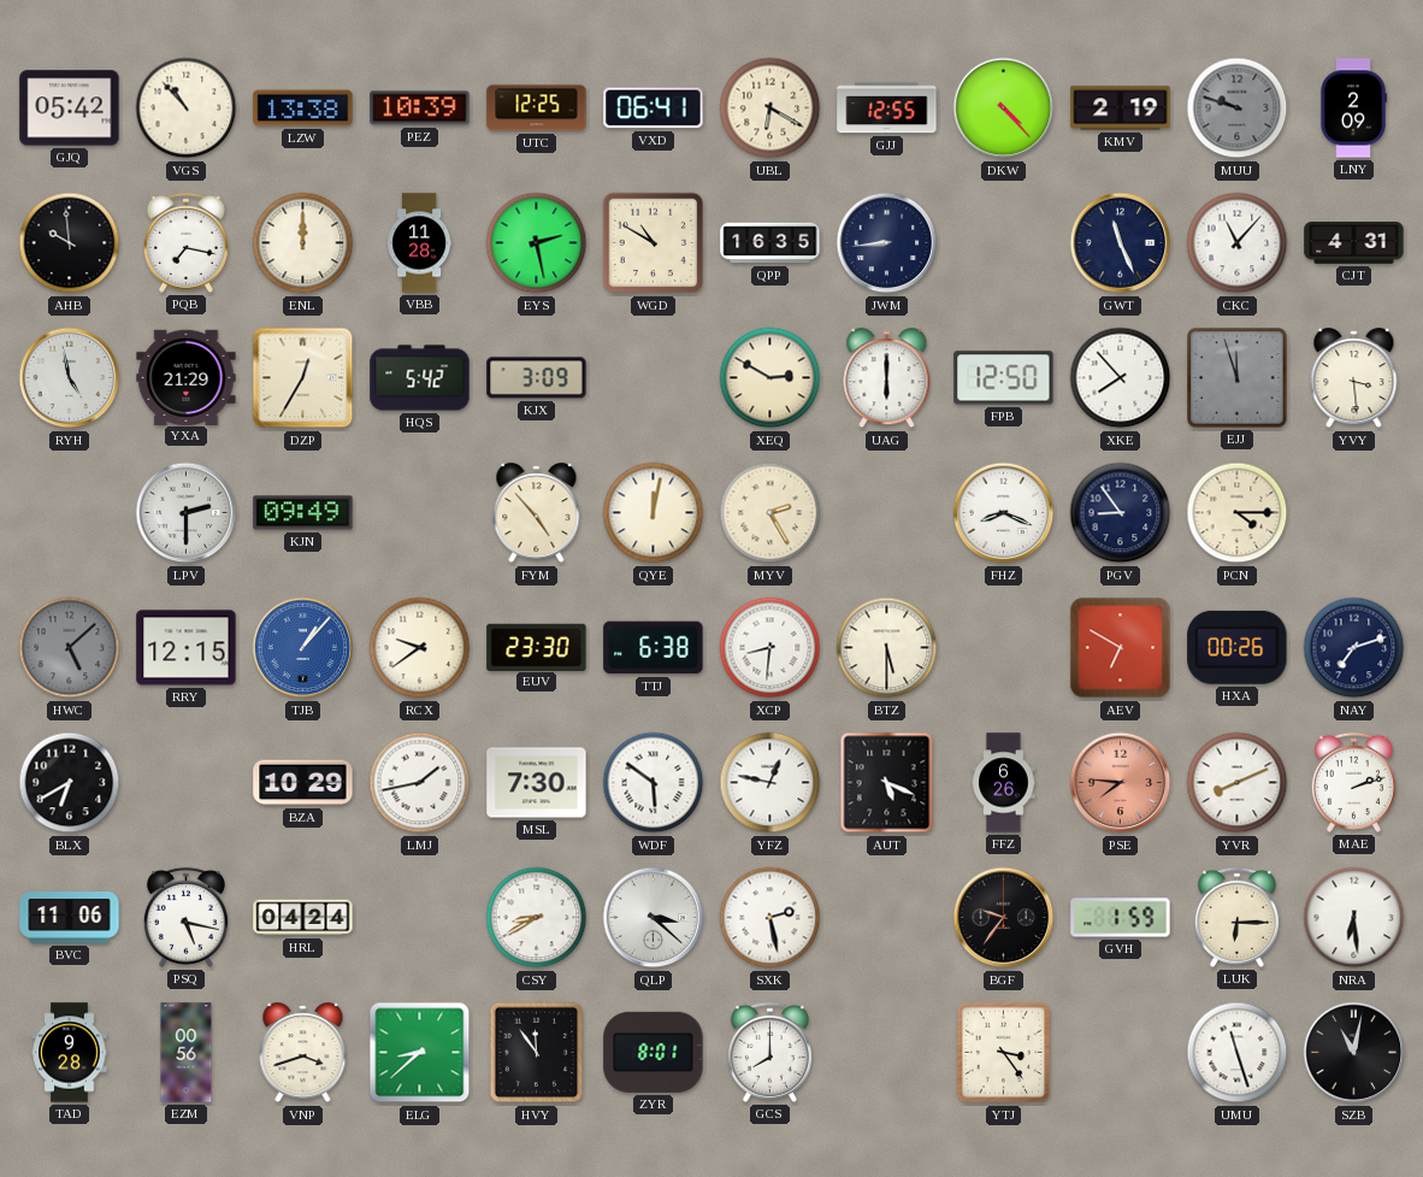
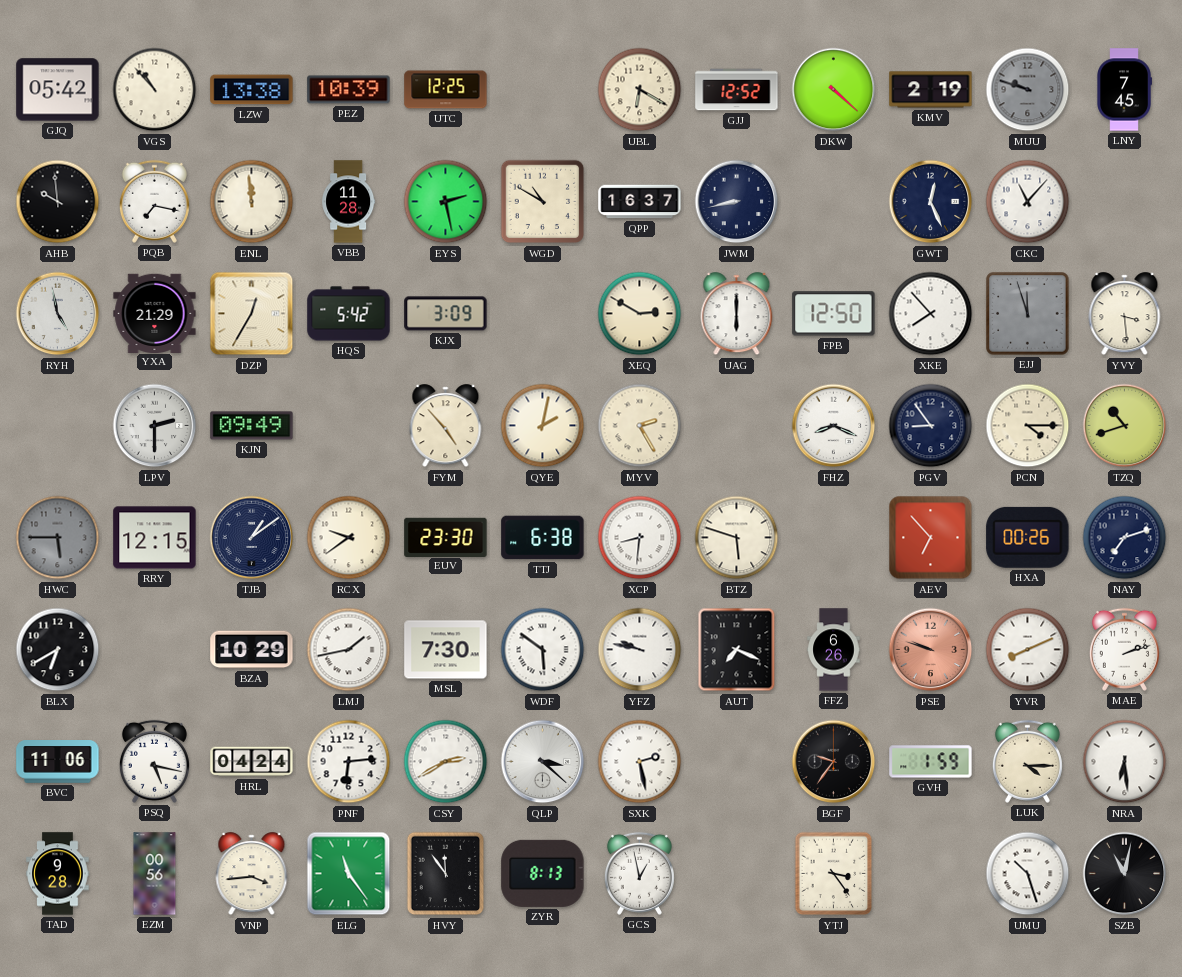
VXD: 06:41 -> none (654, 108)
GJJ: 12:55 -> 12:52 (737, 90)
DKW: 4:23 -> 4:22 (834, 90)
LNY: 2:09 -> 7:45 (1124, 90)
ENL: 12:00 -> 11:59 (252, 202)
QPP: 16:35 -> 16:37 (640, 202)
JWM: 8:44 -> 8:43 (737, 202)
GWT: 11:26 -> 12:26 (931, 202)
CJT: 4:31 -> none (1354, 243)
QYE: 12:02 -> 2:02 (543, 426)
TZQ: none -> 10:42 (1125, 426)
HWC: 5:08 -> 5:45 (58, 538)
TJB: 1:07 -> 1:09 (252, 538)
TJB dial: blue -> navy (252, 538)
BTZ: 5:30 -> 5:48 (737, 538)
AEV: 6:50 -> 6:53 (931, 538)
YFZ: 12:47 -> 9:47 (640, 650)
AUT: 5:19 -> 7:19 (737, 650)
PSE: 7:46 -> 9:48 (931, 650)
PNF: none -> 6:14 (349, 762)
CSY: 8:40 -> 2:40 (446, 762)
LUK: 6:15 -> 4:15 (1027, 761)
VNP: 3:42 -> 3:44 (252, 874)
ELG: 8:38 -> 11:24 (349, 874)
ZYR: 8:01 -> 8:13 (543, 873)
GCS: 8:00 -> 12:58 (639, 873)
UMU: 11:27 -> 10:27 (1028, 874)
